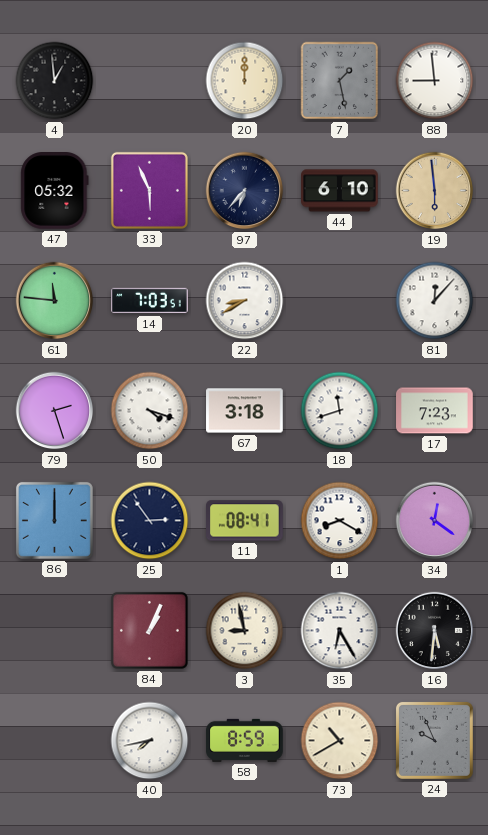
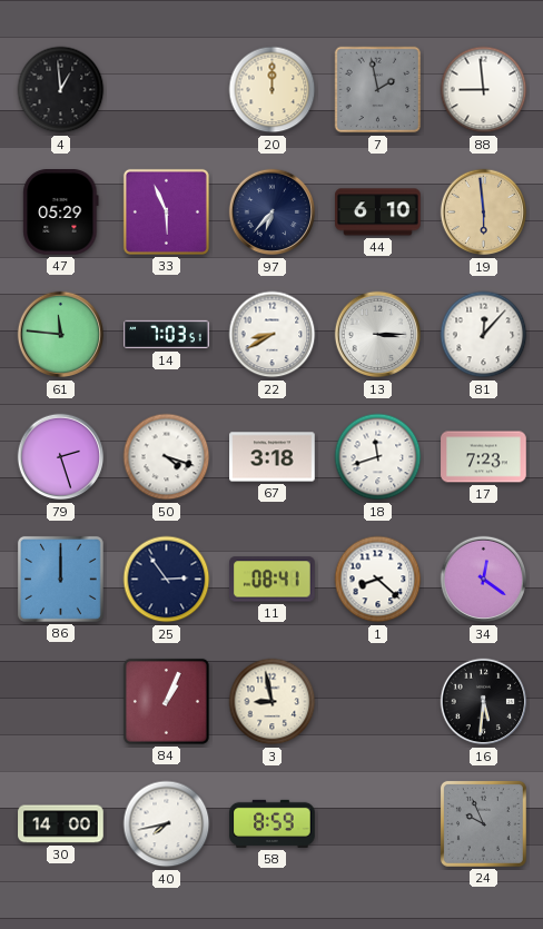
7: 1:28 -> 1:58 (378, 90)
47: 05:32 -> 05:29 (61, 213)
13: none -> 3:15 (378, 335)
1: 8:20 -> 8:22 (378, 580)
35: 6:25 -> none (340, 631)
30: none -> 14:00 (61, 824)
73: 10:40 -> none (340, 741)
